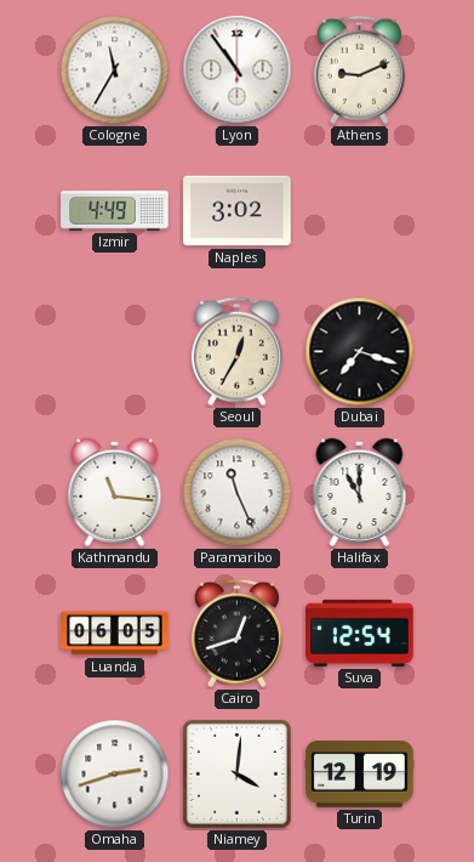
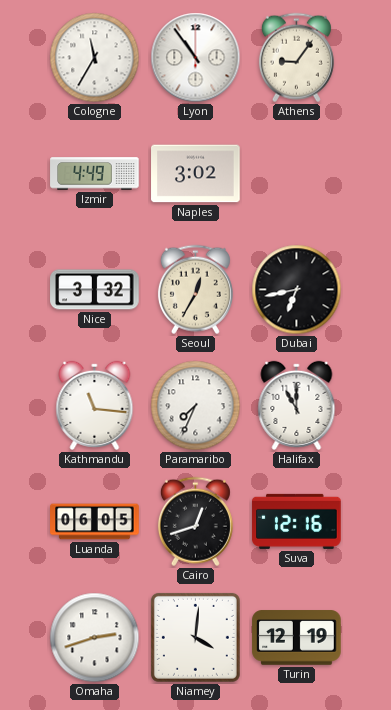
Athens: 9:11 -> 9:06 (296, 58)
Nice: none -> 3:32 (95, 290)
Dubai: 7:18 -> 6:43 (297, 290)
Paramaribo: 11:26 -> 7:34 (196, 406)
Suva: 12:54 -> 12:16 (297, 521)
